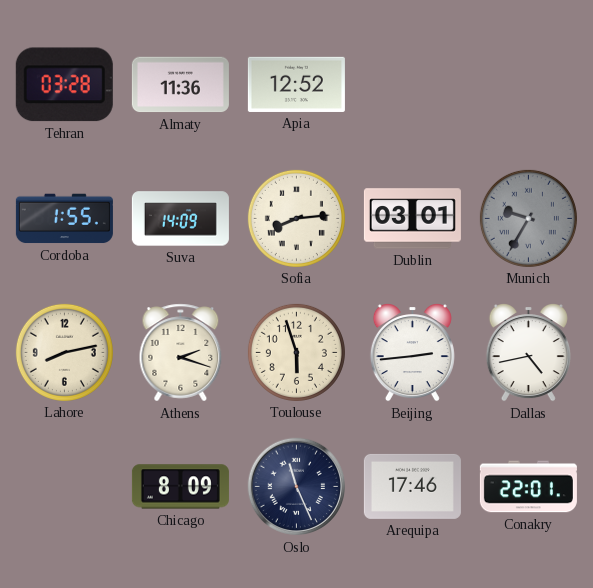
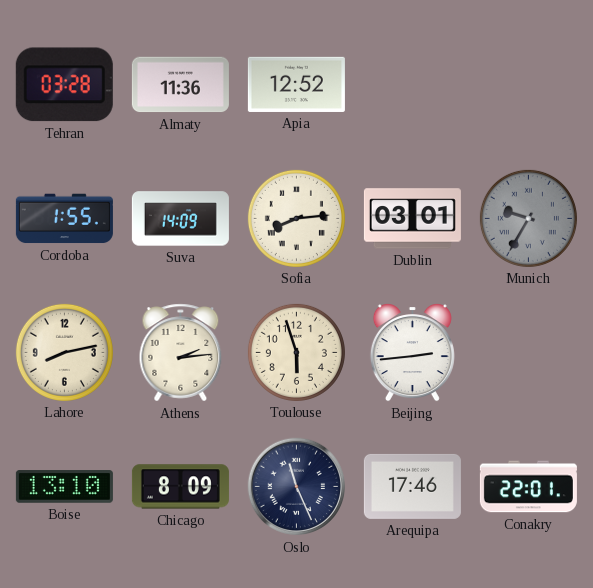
Athens: 2:18 -> 2:14 (181, 353)
Dallas: 4:43 -> none (528, 353)
Boise: none -> 13:10 (64, 487)
